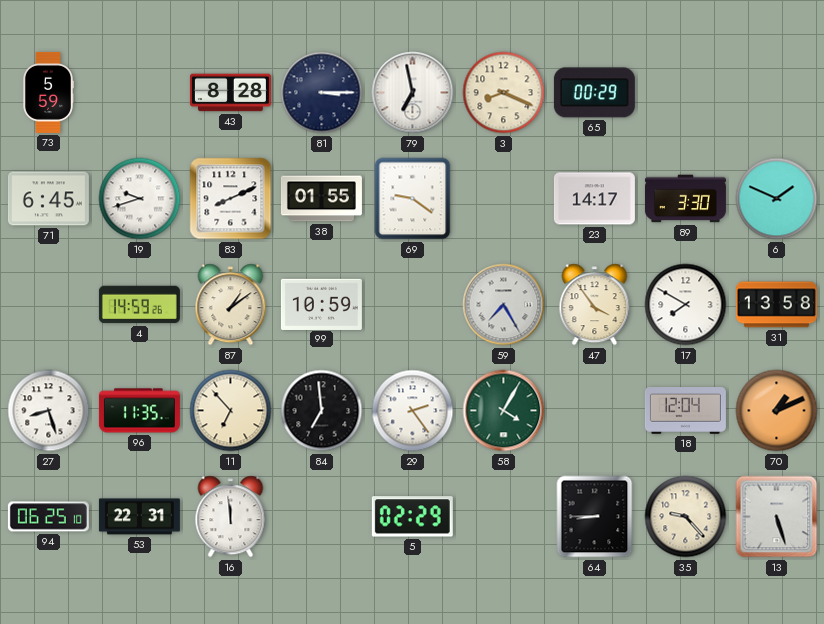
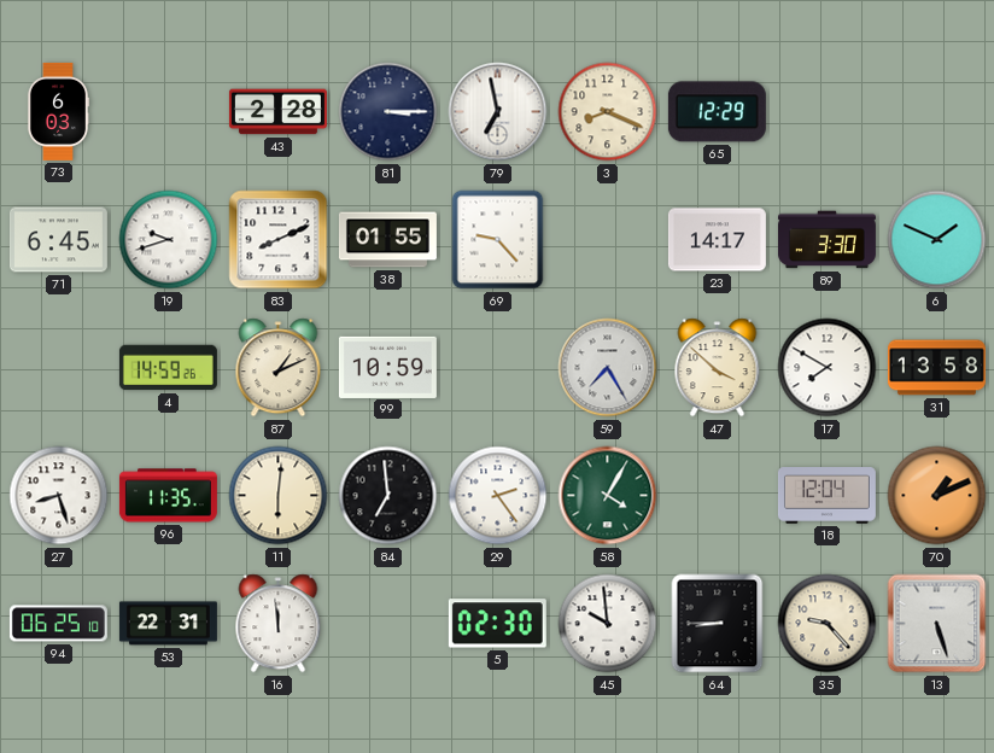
73: 5:59 -> 6:03 (57, 111)
43: 8:28 -> 2:28 (277, 112)
65: 00:29 -> 12:29 (717, 112)
69: 9:21 -> 9:23 (498, 240)
87: 1:09 -> 1:11 (279, 368)
47: 3:54 -> 3:52 (718, 368)
11: 6:53 -> 6:01 (279, 496)
5: 02:29 -> 02:30 (497, 624)
45: none -> 9:59 (608, 624)
